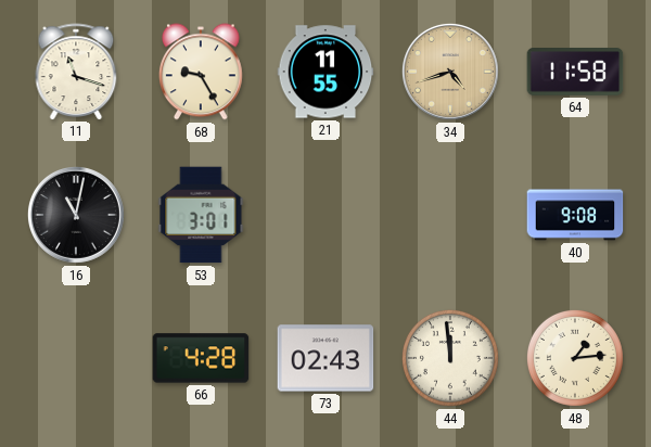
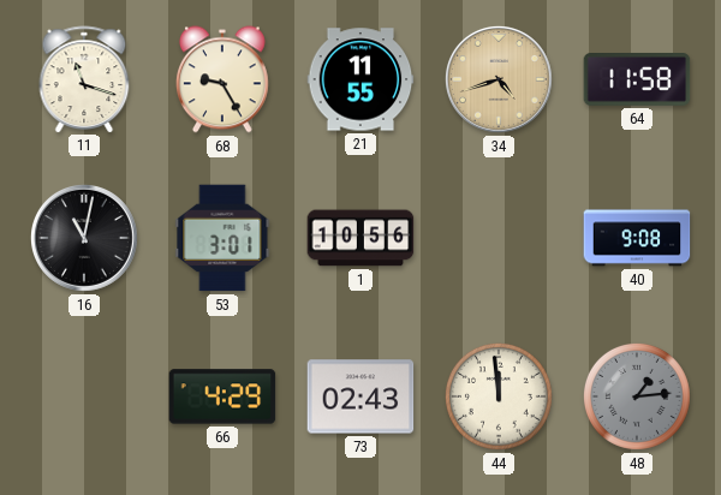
1: none -> 10:56 (360, 238)
66: 4:28 -> 4:29 (222, 396)
48 dial: cream -> grey (637, 396)
